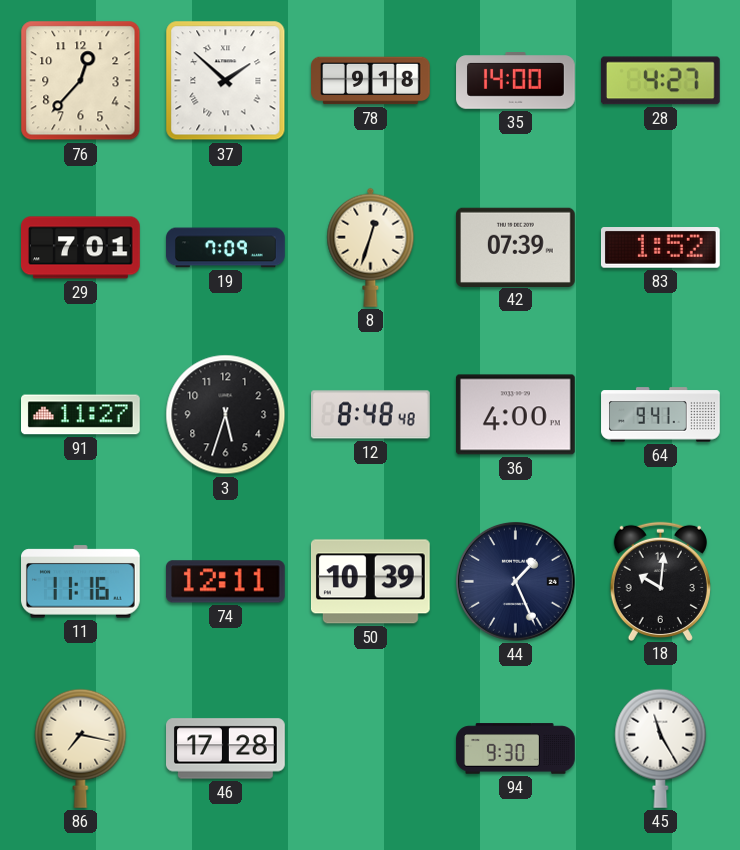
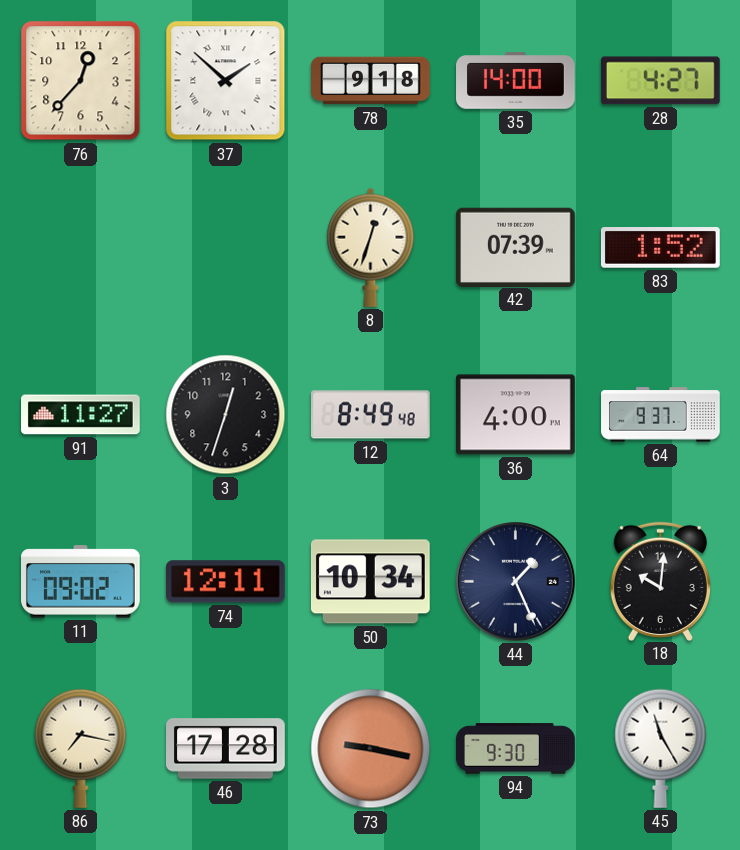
29: 7:01 -> none (81, 248)
19: 7:09 -> none (226, 248)
3: 5:33 -> 12:33 (226, 415)
12: 8:48 -> 8:49 (371, 415)
64: 9:41 -> 9:37 (661, 415)
11: 11:16 -> 09:02 (81, 582)
50: 10:39 -> 10:34 (370, 582)
73: none -> 9:17 (371, 749)
